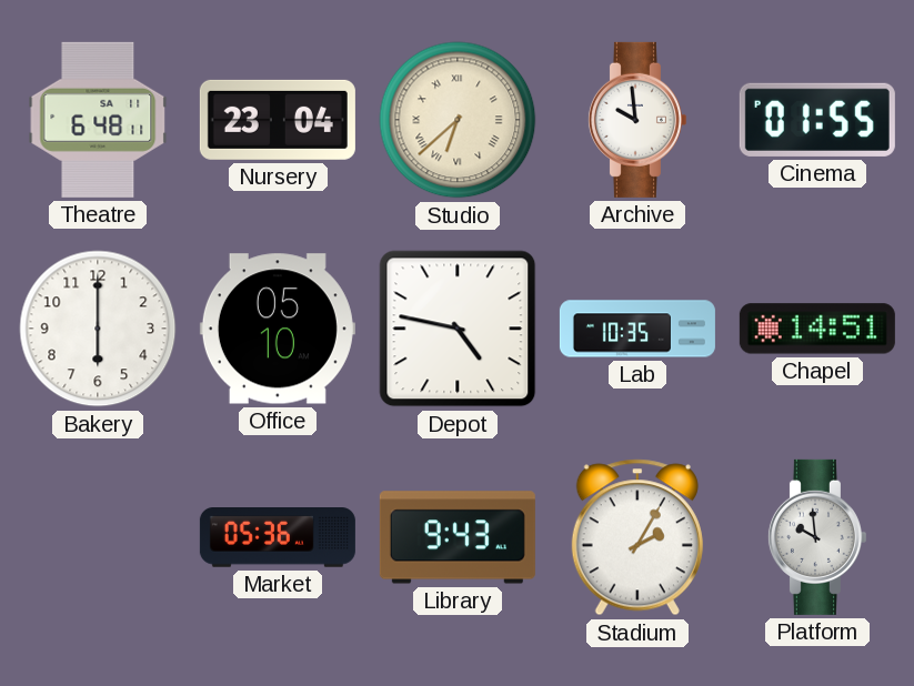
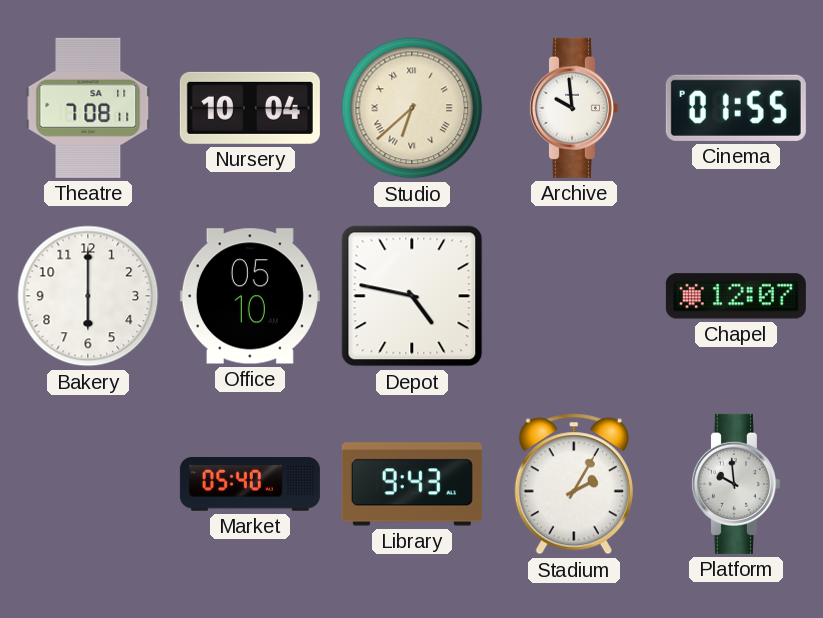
Theatre: 6:48 -> 7:08 (88, 108)
Nursery: 23:04 -> 10:04 (250, 108)
Lab: 10:35 -> none (637, 329)
Chapel: 14:51 -> 12:07 (736, 296)
Market: 05:36 -> 05:40 (250, 484)
